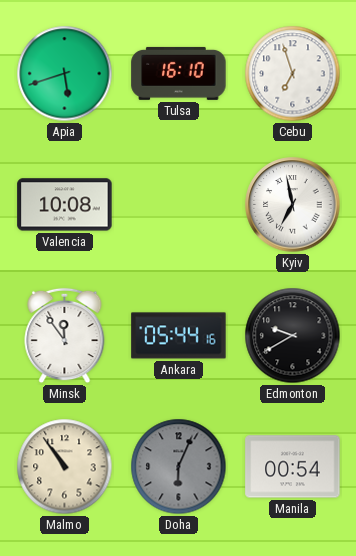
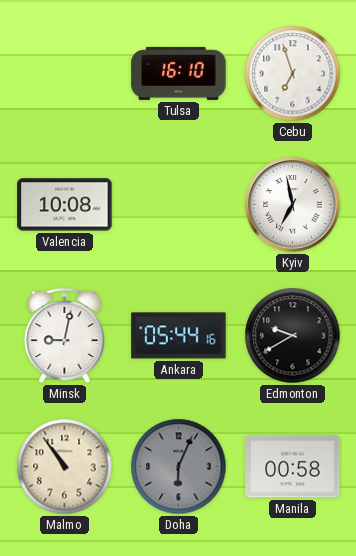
Apia: 5:42 -> none (65, 74)
Minsk: 11:54 -> 9:02 (65, 336)
Manila: 00:54 -> 00:58 (293, 467)
